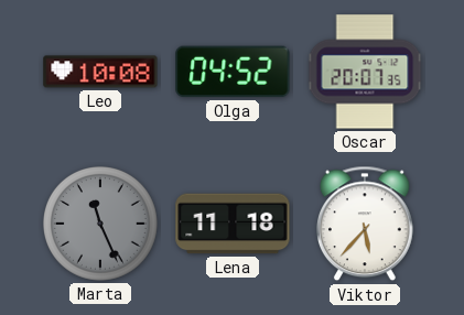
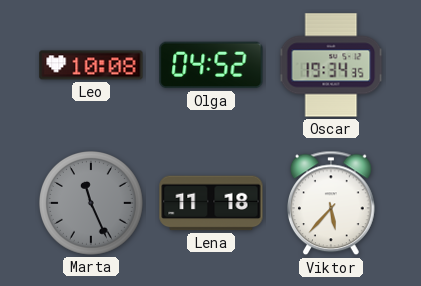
Oscar: 20:07 -> 19:34 (331, 65)
